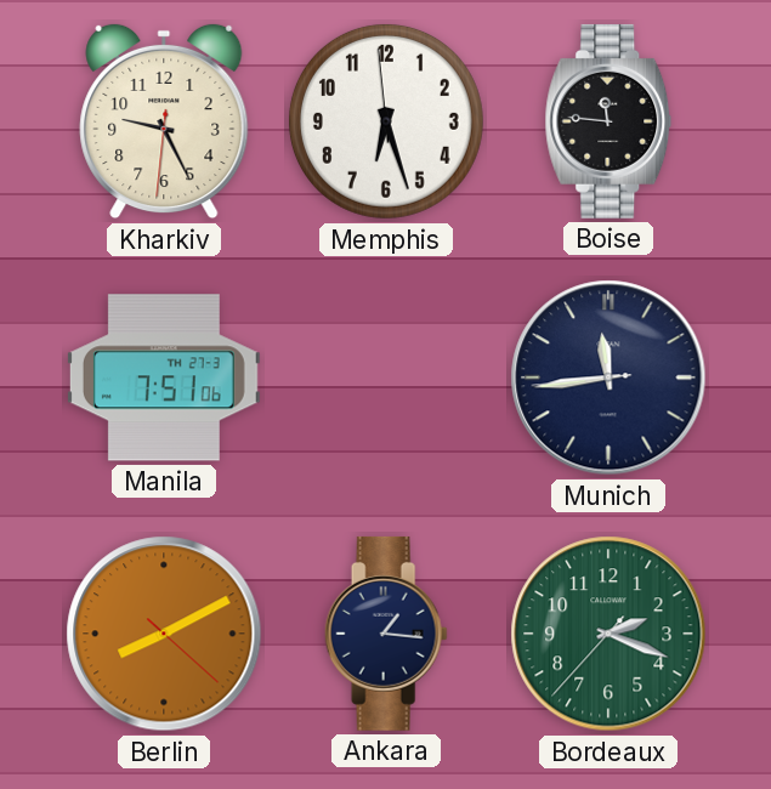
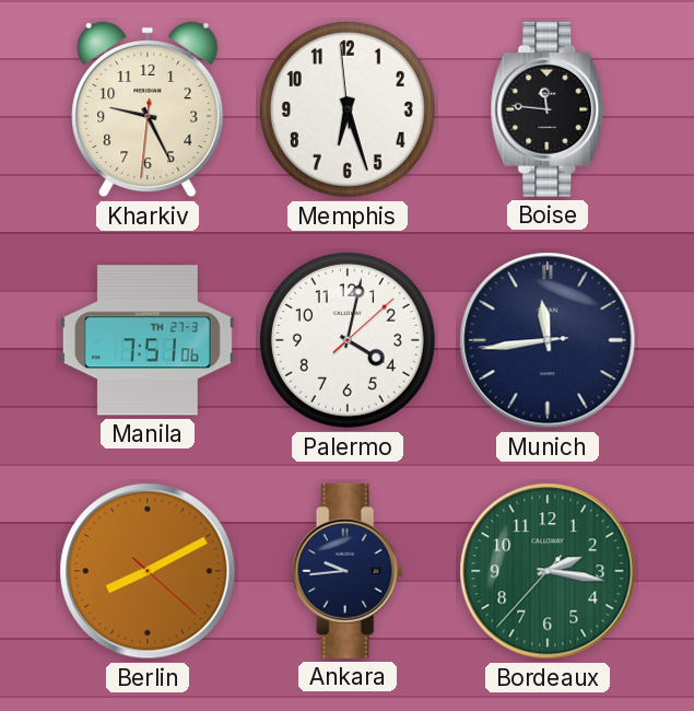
Palermo: none -> 4:02 (348, 340)
Ankara: 1:16 -> 9:44 (348, 571)
Bordeaux: 2:18 -> 2:16 (548, 571)
